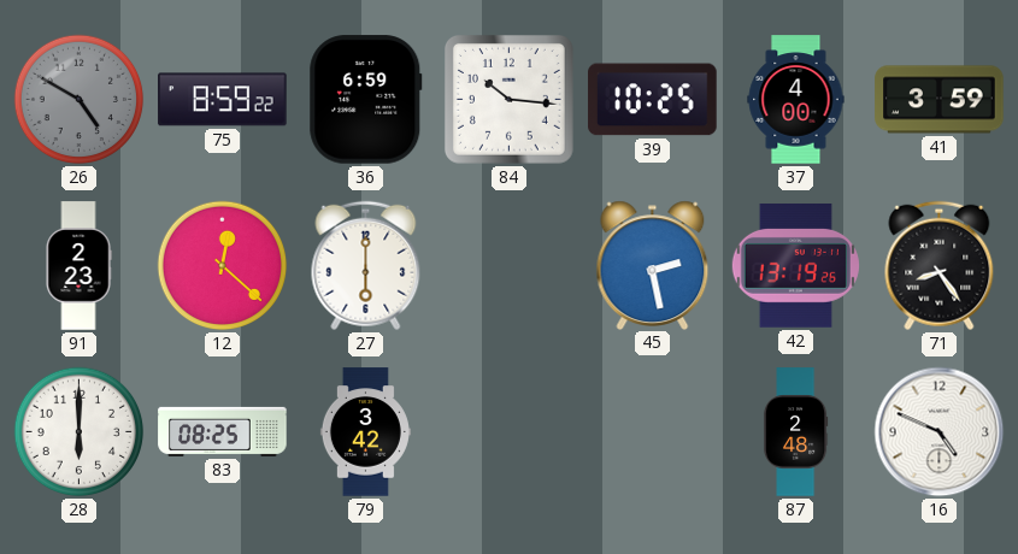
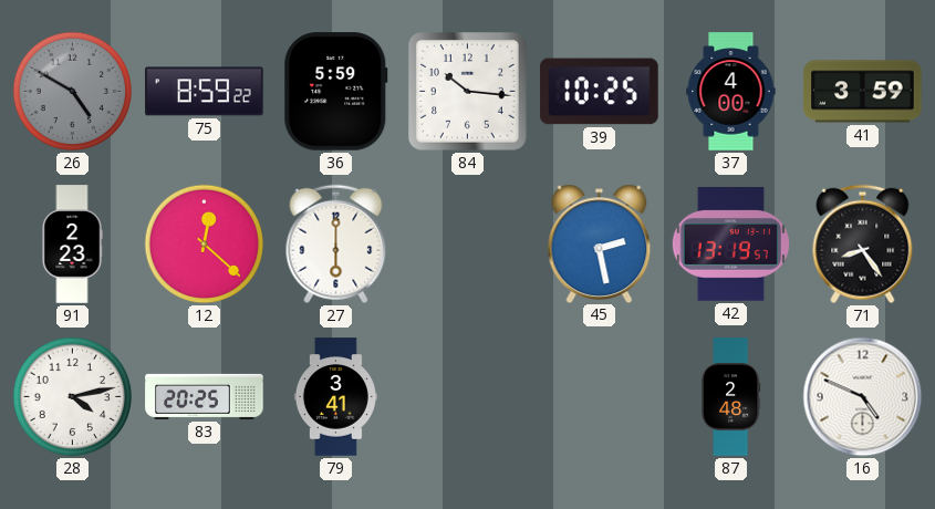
36: 6:59 -> 5:59 (336, 92)
42: 13:19:26 -> 13:19:57 (730, 243)
28: 6:00 -> 4:13 (73, 397)
83: 08:25 -> 20:25 (205, 396)
79: 3:42 -> 3:41 (335, 397)
